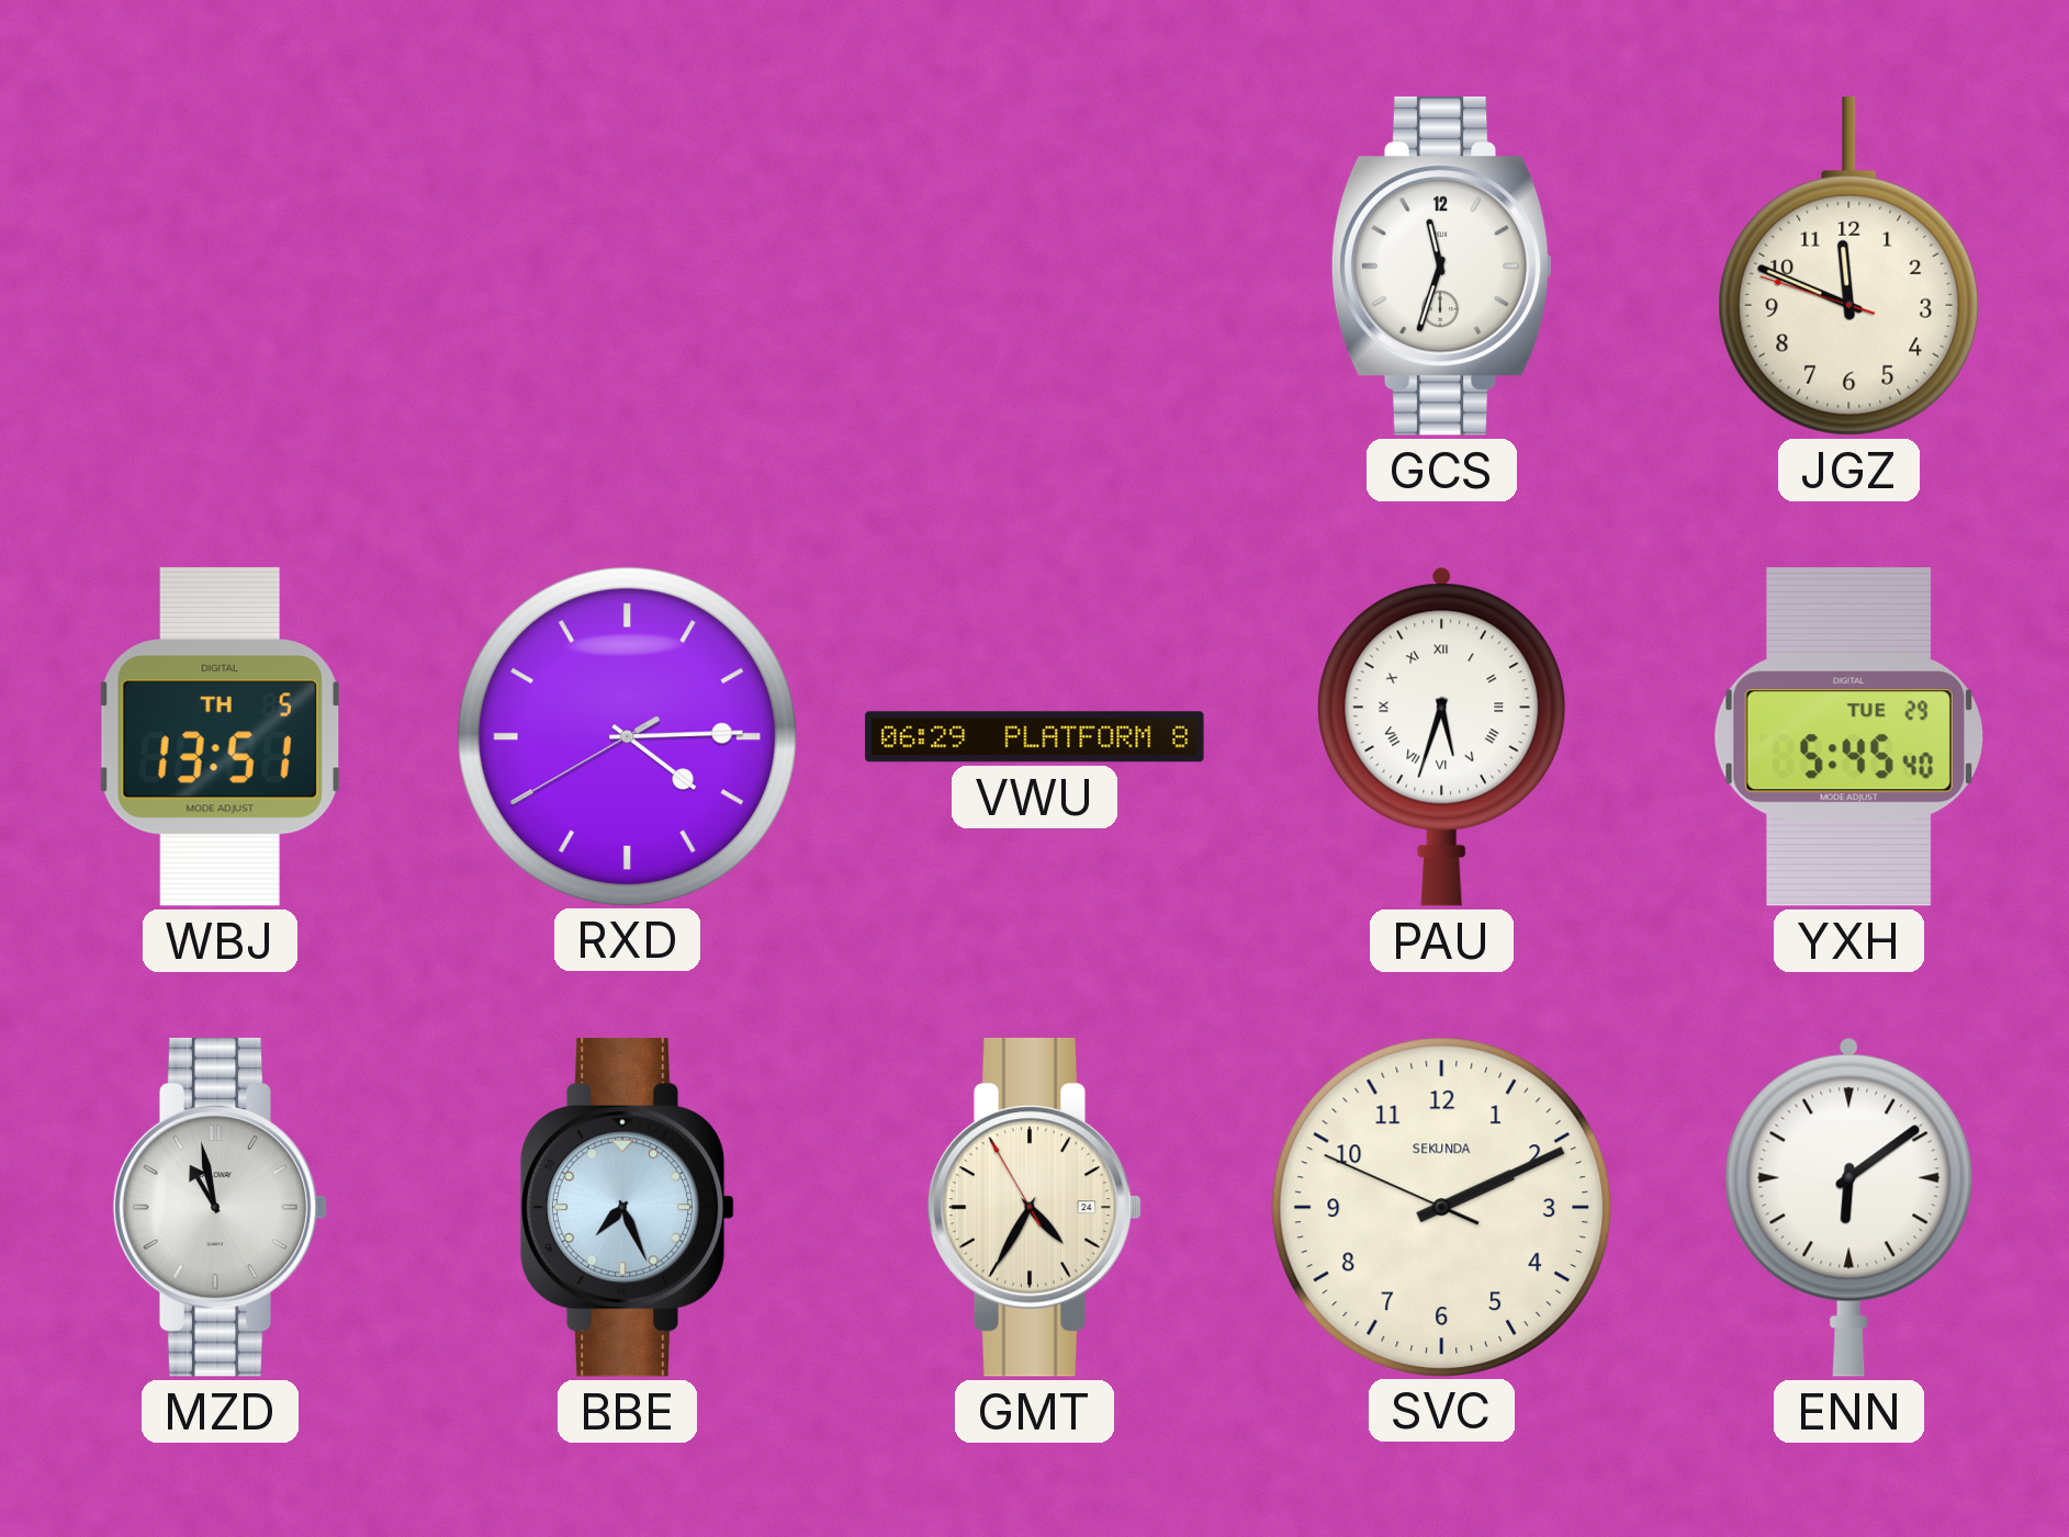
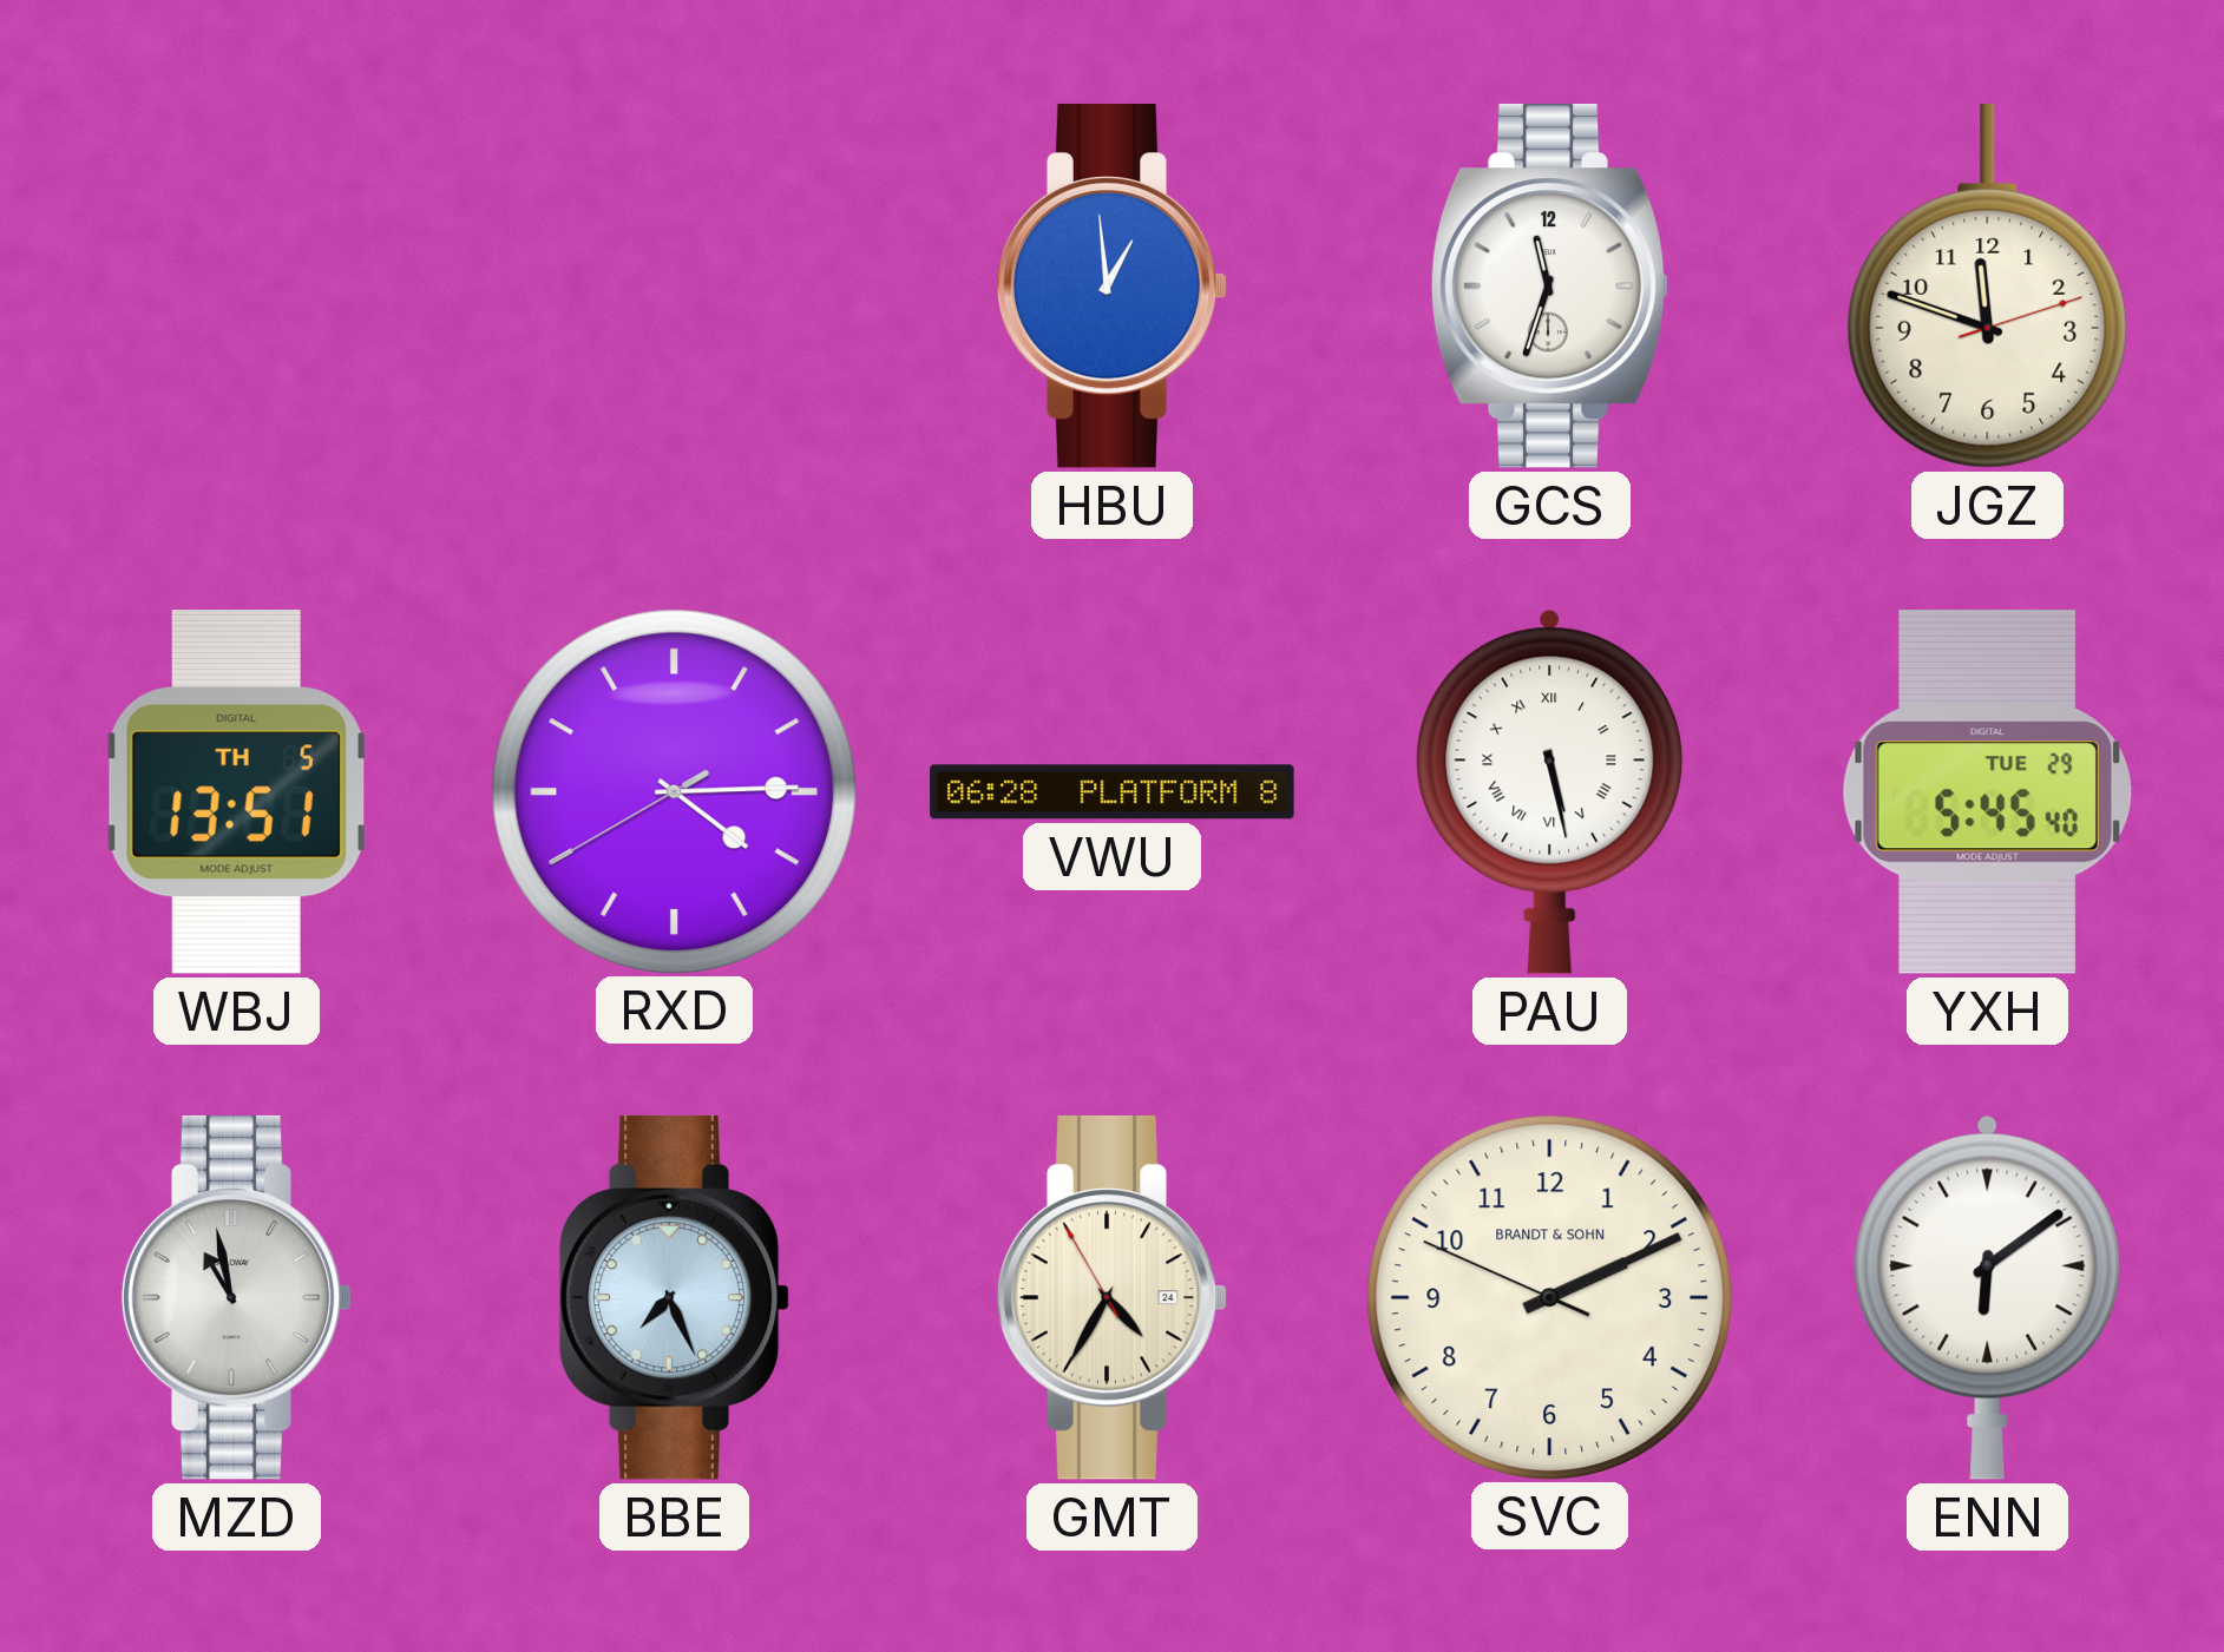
HBU: none -> 12:59 (1113, 285)
JGZ: 11:48:48 -> 11:48:12 (1988, 285)
VWU: 06:29 -> 06:28 (1113, 792)
PAU: 5:33 -> 5:28 (1550, 791)
SVC brand: SEKUNDA -> BRANDT & SOHN (1549, 1297)
